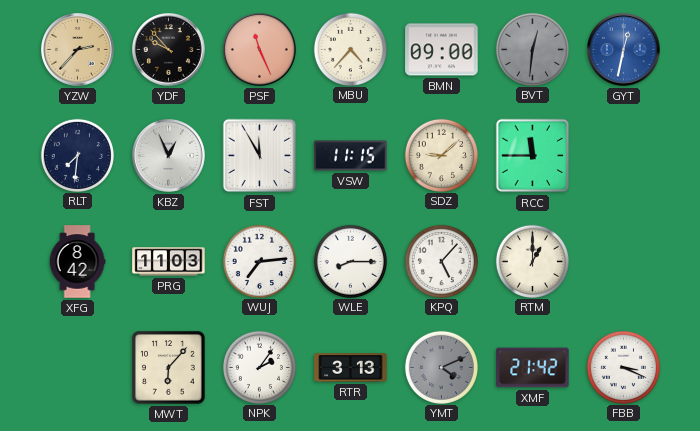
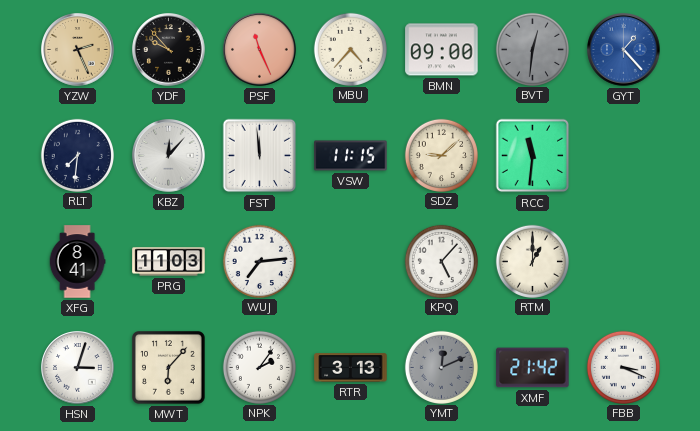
YZW: 2:37 -> 2:26 (78, 50)
GYT: 12:32 -> 1:23 (624, 50)
KBZ: 12:56 -> 12:07 (169, 156)
FST: 11:55 -> 11:59 (260, 156)
RCC: 11:45 -> 11:31 (533, 156)
XFG: 8:42 -> 8:41 (77, 262)
WLE: 8:15 -> none (350, 261)
HSN: none -> 3:03 (78, 368)
YMT: 4:11 -> 12:11 (441, 367)
